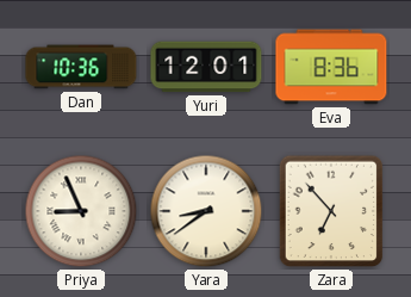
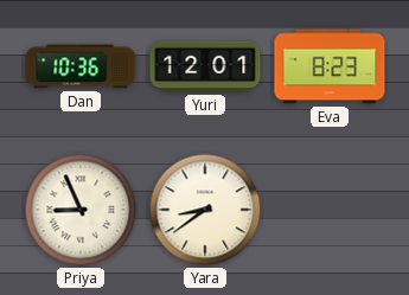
Eva: 8:36 -> 8:23 (330, 66)
Zara: 6:53 -> none (331, 211)
